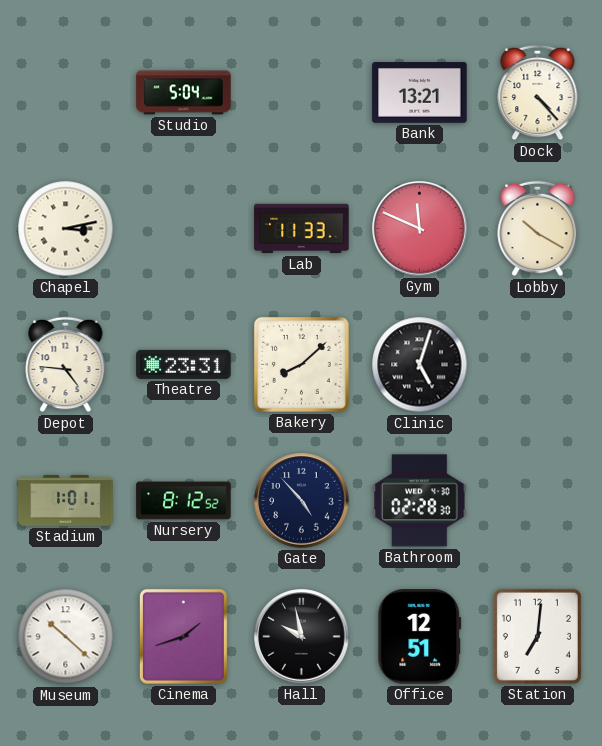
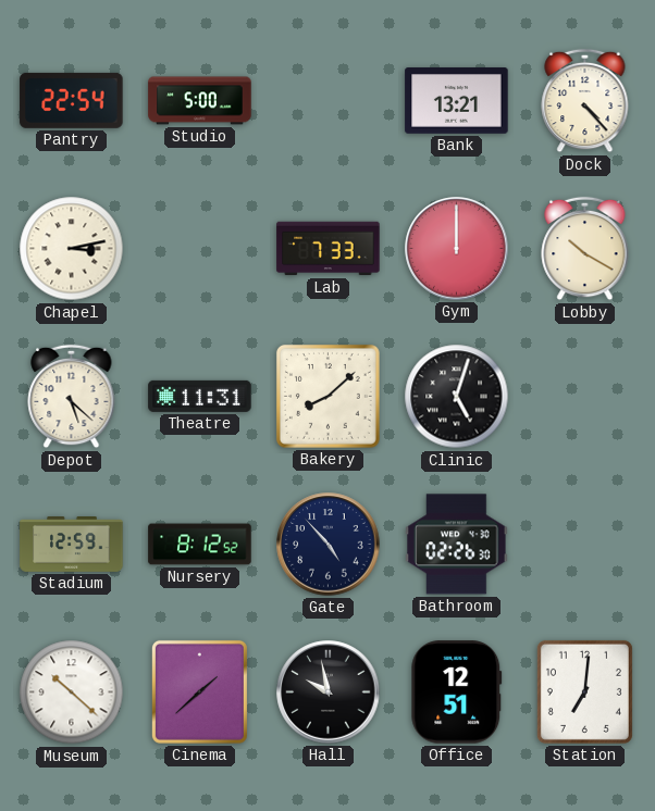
Pantry: none -> 22:54 (72, 100)
Studio: 5:04 -> 5:00 (200, 101)
Lab: 11:33 -> 7:33 (329, 249)
Gym: 11:49 -> 12:00 (457, 249)
Depot: 4:46 -> 5:22 (72, 397)
Theatre: 23:31 -> 11:31 (200, 396)
Stadium: 1:01 -> 12:59 (72, 545)
Bathroom: 02:28 -> 02:26 (457, 545)
Cinema: 1:42 -> 1:38 (199, 691)
